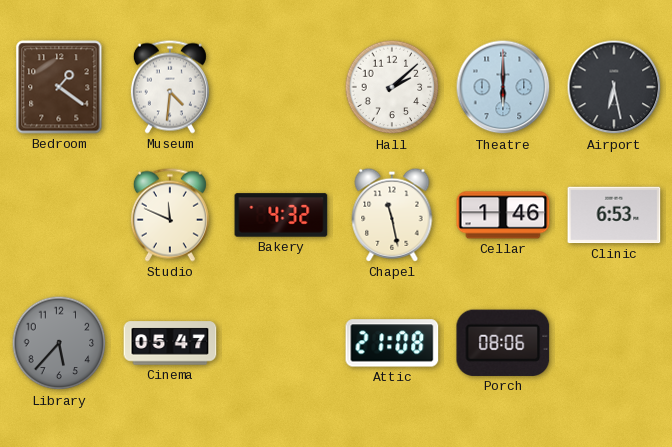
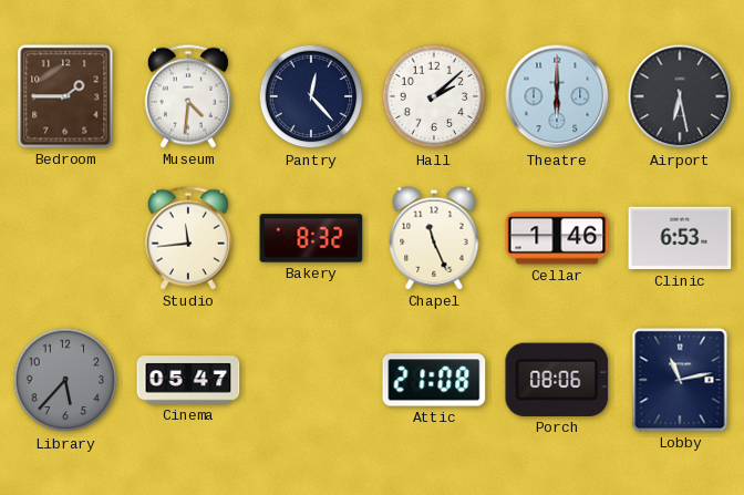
Bedroom: 1:21 -> 1:45 (65, 96)
Pantry: none -> 12:23 (311, 96)
Studio: 11:49 -> 11:44 (188, 238)
Bakery: 4:32 -> 8:32 (311, 238)
Chapel: 11:28 -> 11:26 (434, 238)
Lobby: none -> 11:13 (680, 380)
